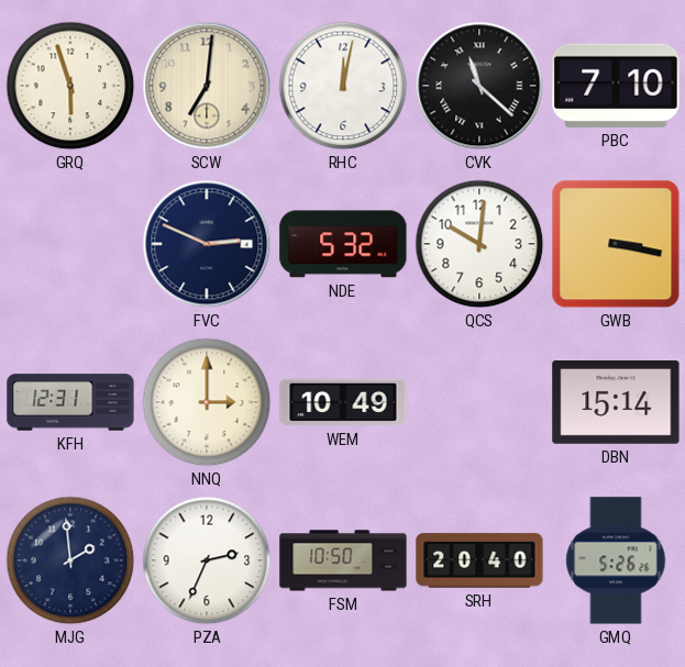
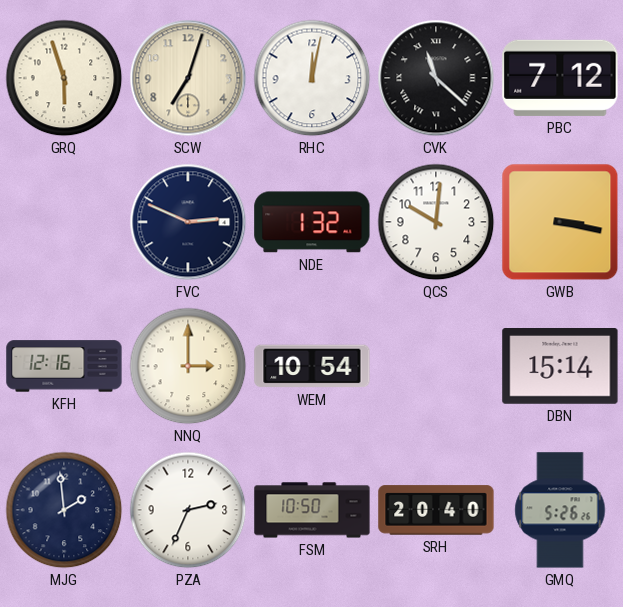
SCW: 7:01 -> 7:03 (188, 78)
PBC: 7:10 -> 7:12 (560, 78)
NDE: 5:32 -> 1:32 (312, 222)
KFH: 12:31 -> 12:16 (64, 366)
WEM: 10:49 -> 10:54 (312, 366)
